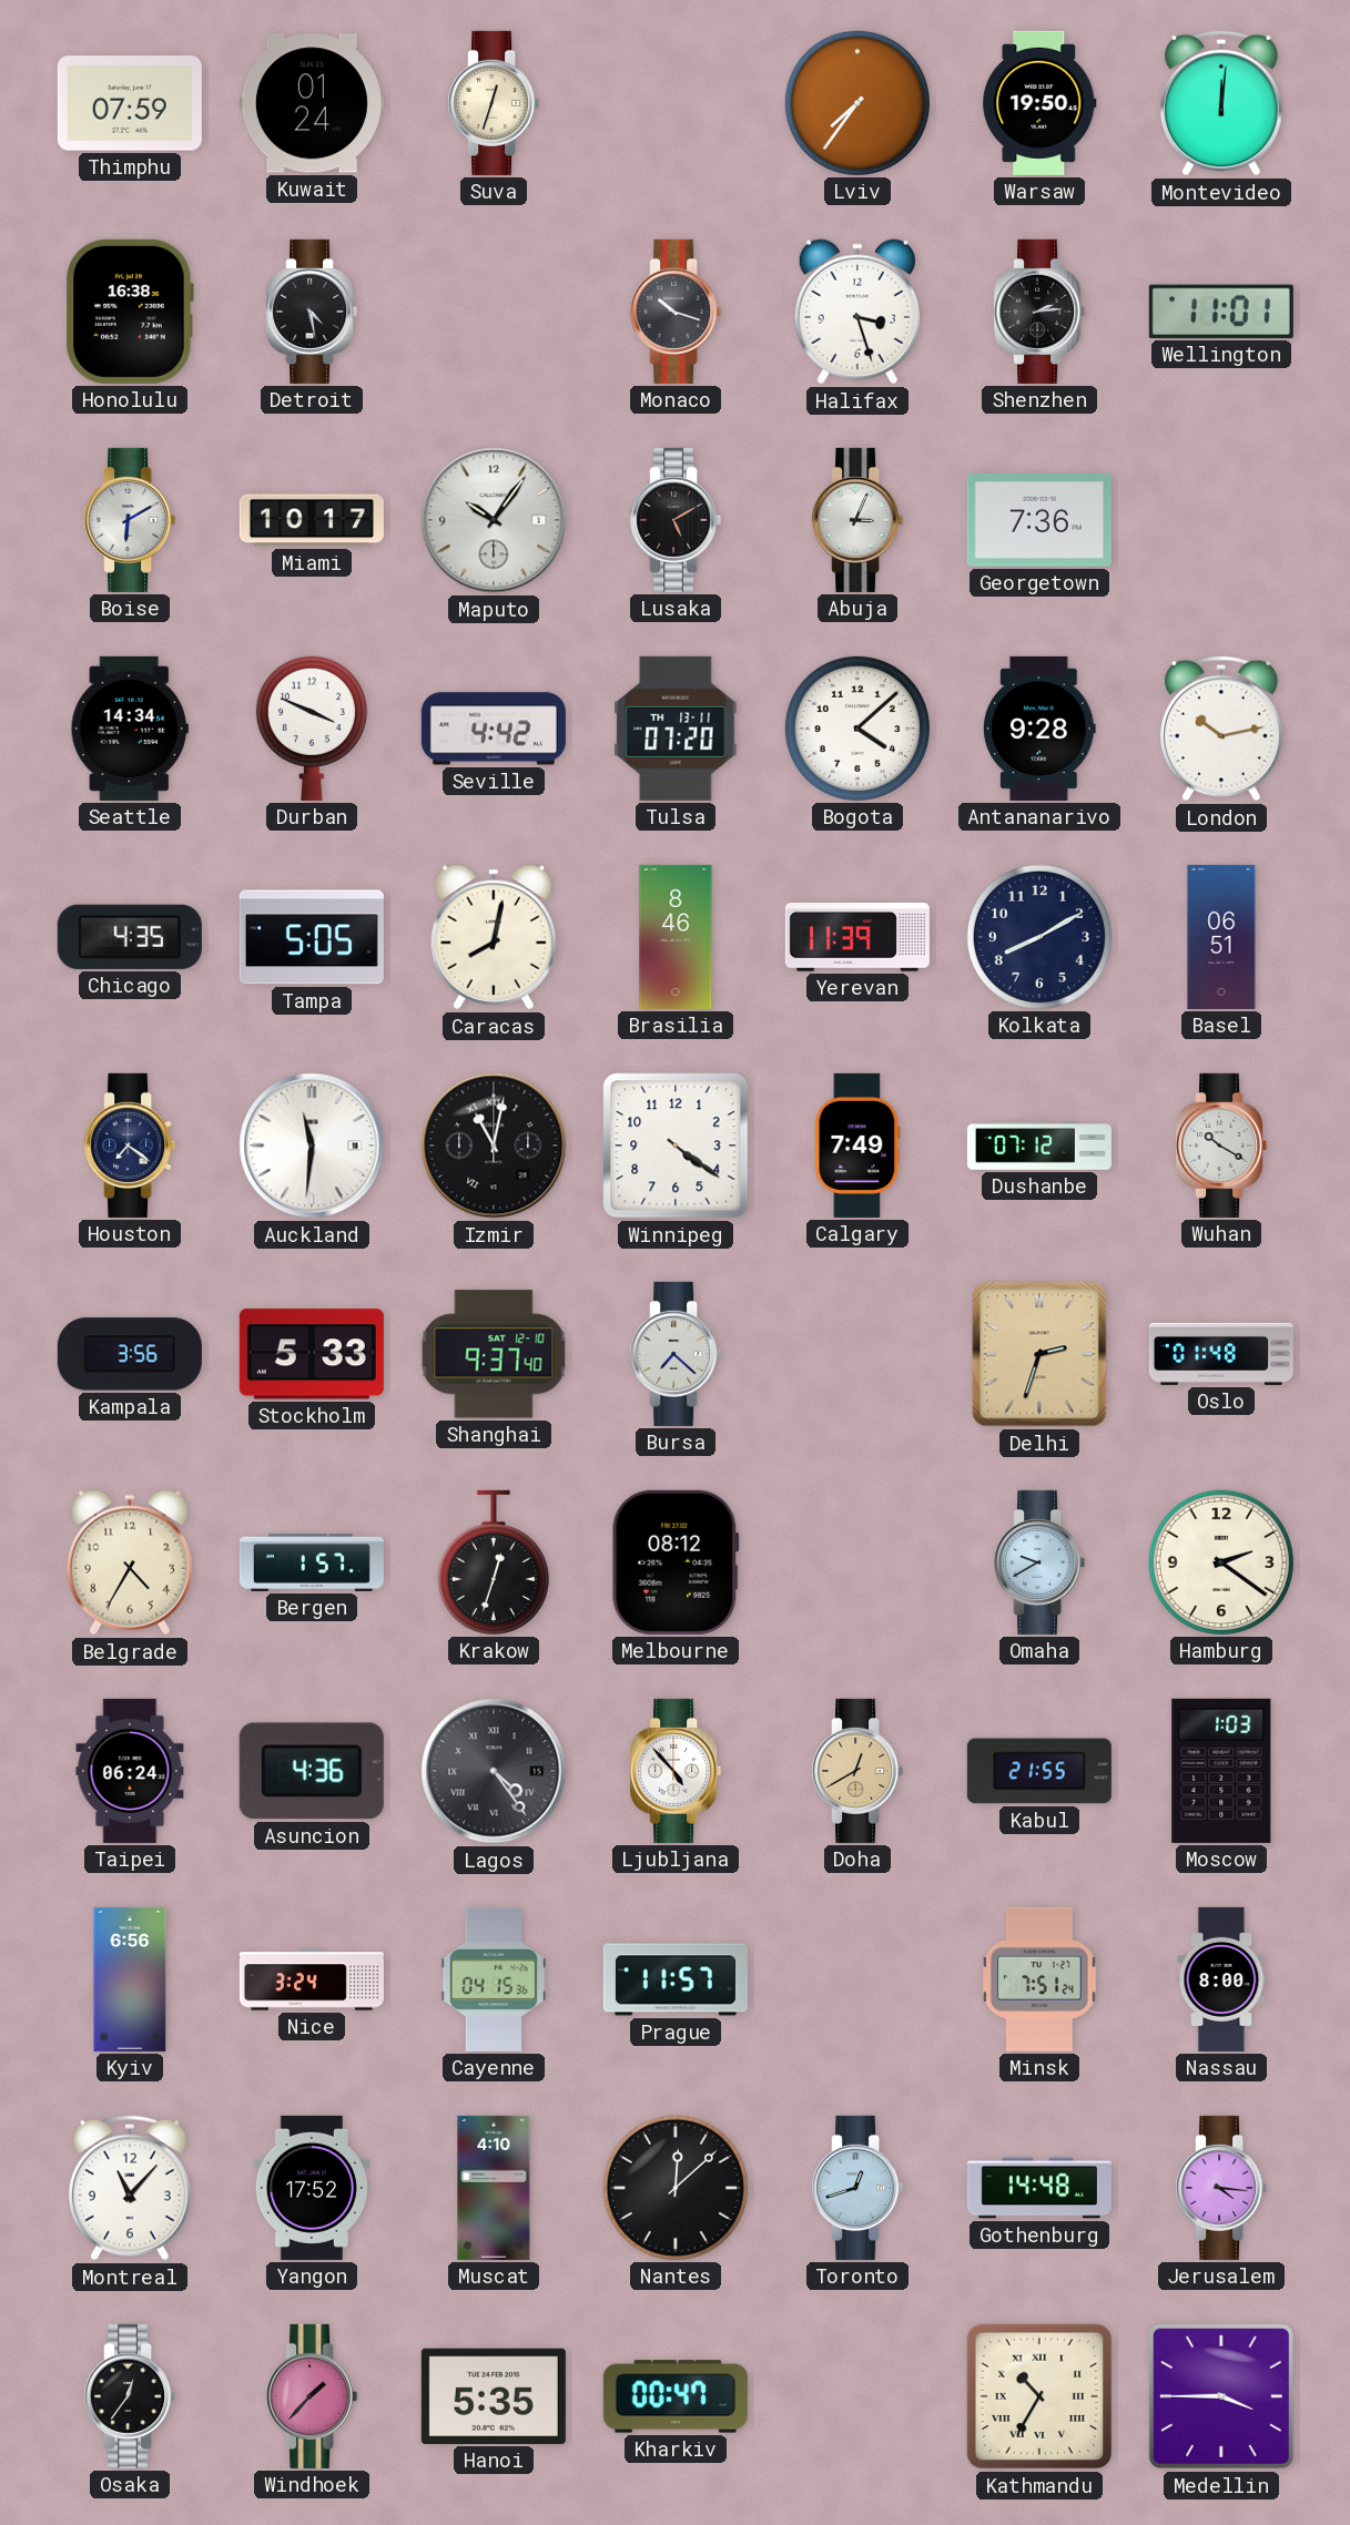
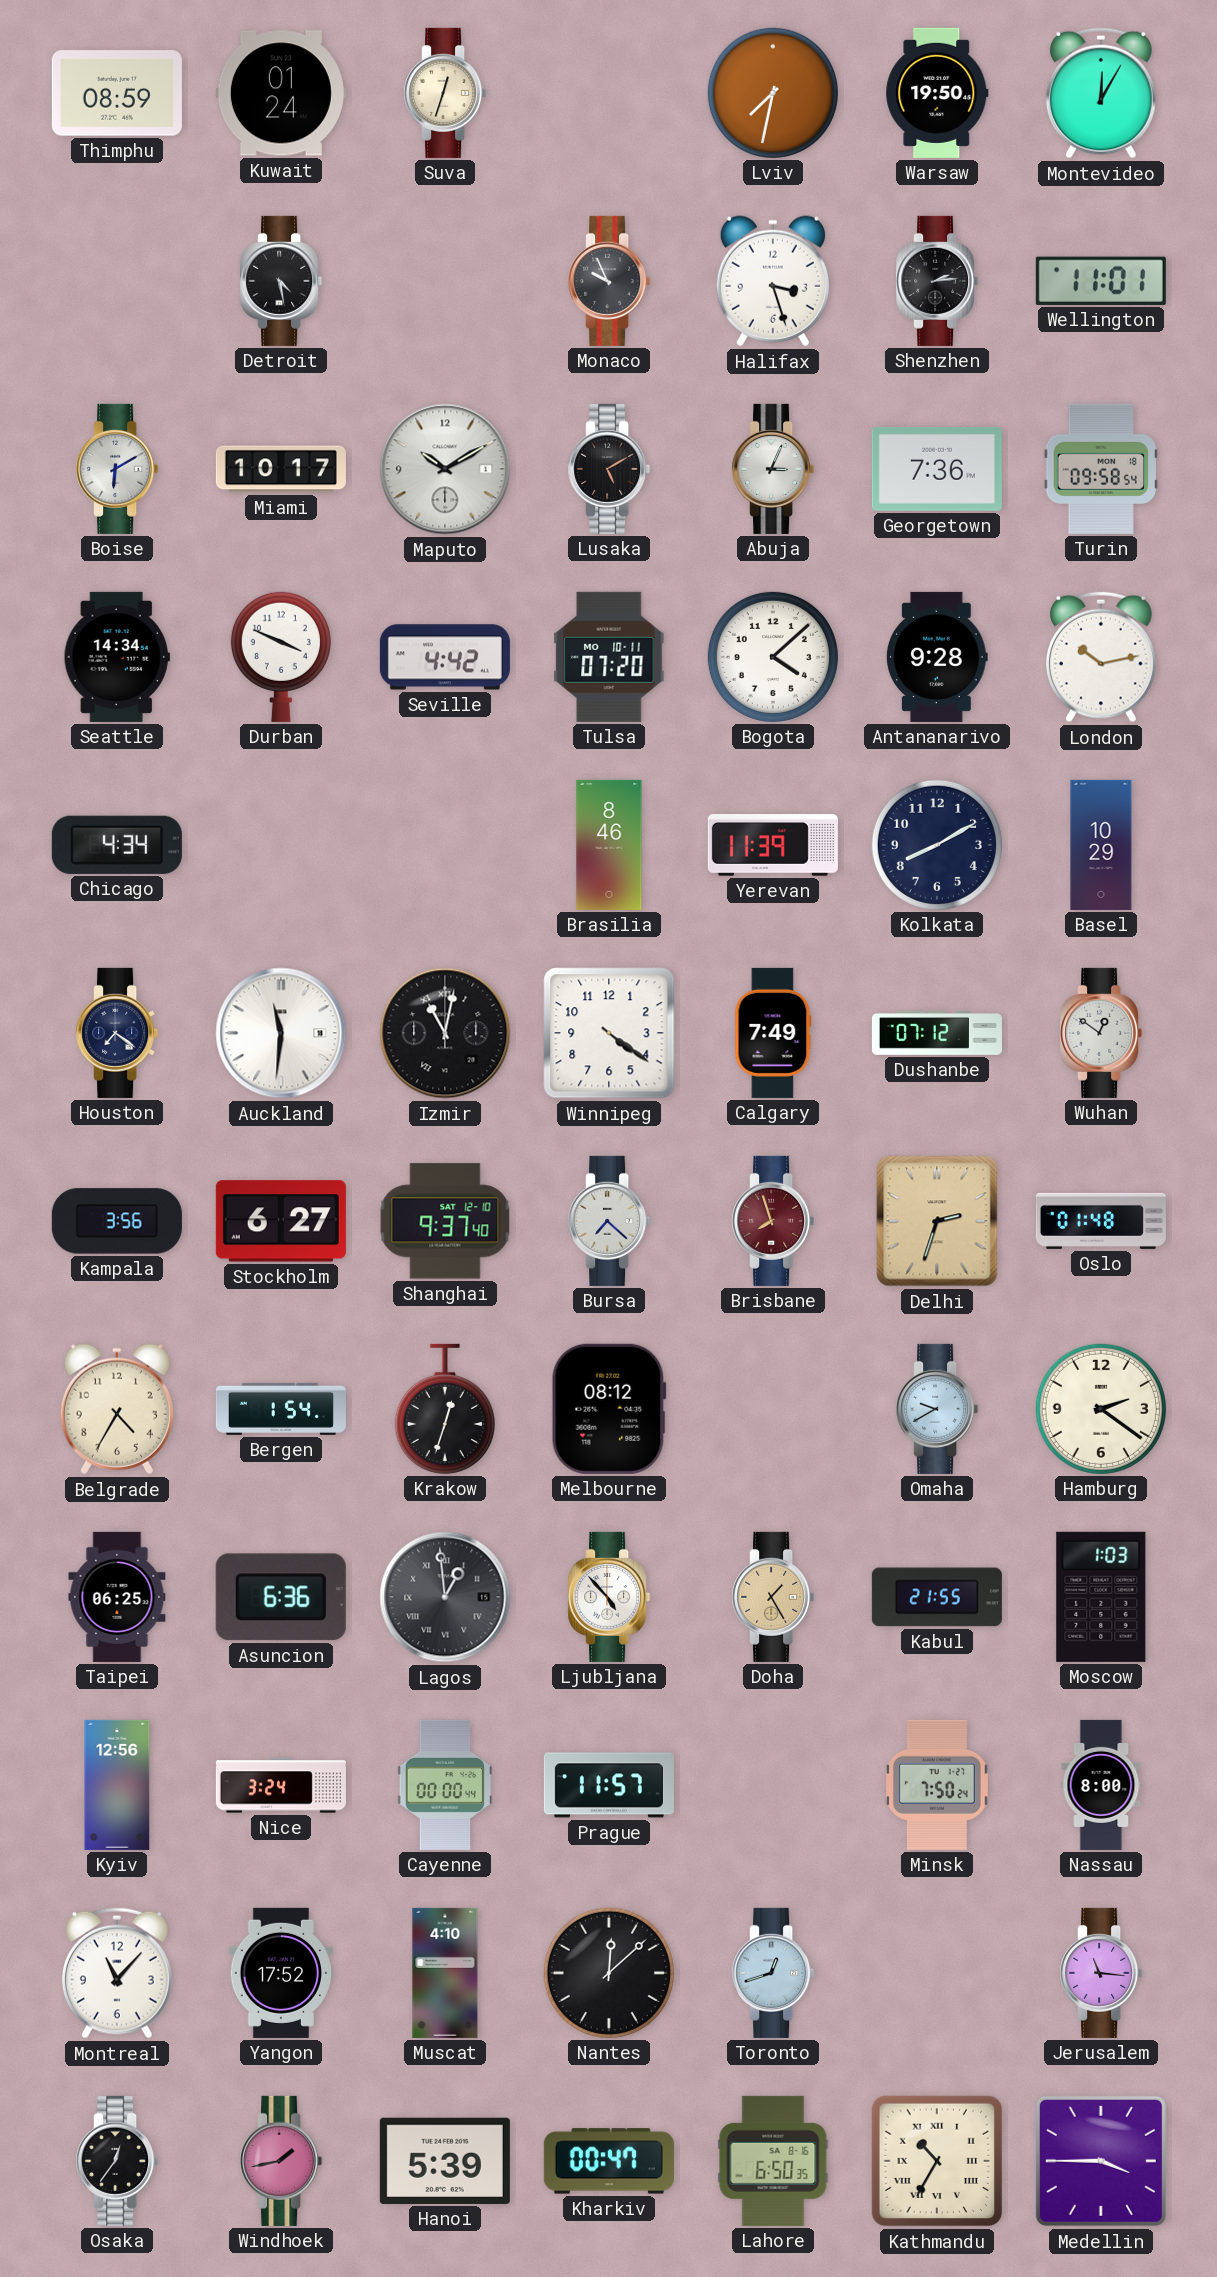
Thimphu: 07:59 -> 08:59 (117, 93)
Lviv: 7:36 -> 7:32 (773, 93)
Montevideo: 12:01 -> 12:05 (1101, 93)
Honolulu: 16:38 -> none (130, 312)
Monaco: 10:18 -> 9:56 (609, 281)
Maputo: 10:06 -> 10:10 (445, 469)
Turin: none -> 09:58 (1101, 469)
Tulsa date: TH 13-11 -> MO 10-11 (609, 657)
Chicago: 4:35 -> 4:34 (117, 845)
Tampa: 5:05 -> none (312, 937)
Caracas: 8:02 -> none (494, 937)
Basel: 06:51 -> 10:29 (1101, 845)
Wuhan: 10:20 -> 12:51 (1101, 1033)
Stockholm: 5:33 -> 6:27 (281, 1221)
Brisbane: none -> 7:57 (773, 1221)
Bergen: 1:57 -> 1:54 (281, 1409)
Taipei: 06:24 -> 06:25 (117, 1597)
Asuncion: 4:36 -> 6:36 (281, 1597)
Lagos: 4:24 -> 12:59 (445, 1597)
Doha: 12:40 -> 1:25 (773, 1597)
Kyiv: 6:56 -> 12:56 (117, 1785)
Cayenne: 04:15 -> 00:00 (445, 1785)
Minsk: 7:51 -> 7:50 (938, 1785)
Gothenburg: 14:48 -> none (1039, 2188)
Jerusalem: 4:16 -> 11:16 (1101, 1973)
Windhoek: 1:37 -> 1:43 (281, 2161)
Hanoi: 5:35 -> 5:39 (445, 2161)
Lahore: none -> 6:50 (773, 2161)
